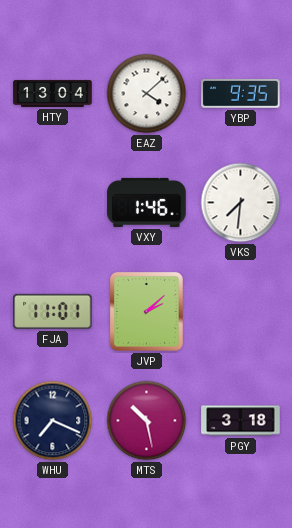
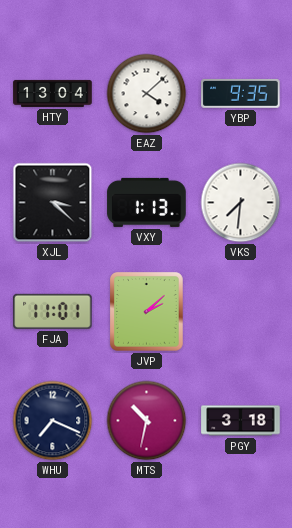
XJL: none -> 3:22 (53, 203)
VXY: 1:46 -> 1:13 (147, 202)
MTS: 10:28 -> 10:32 (147, 421)
